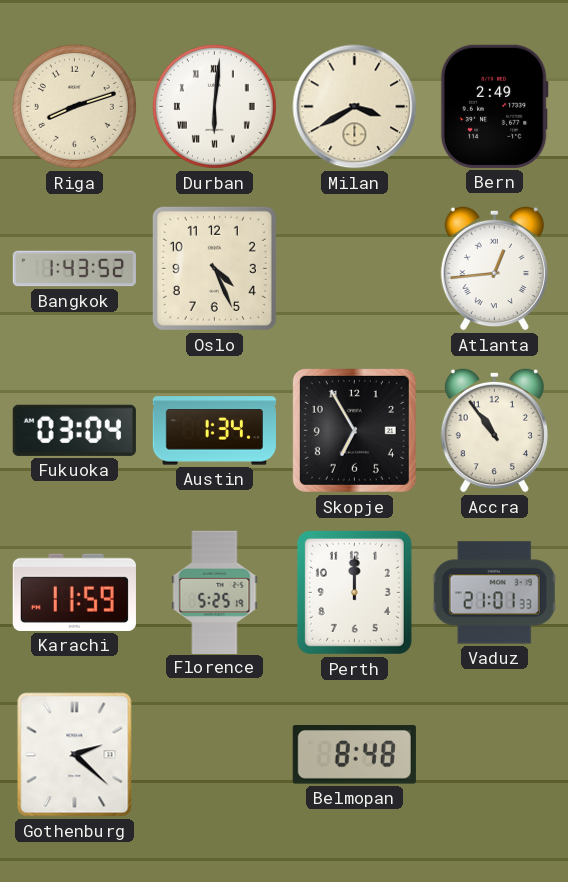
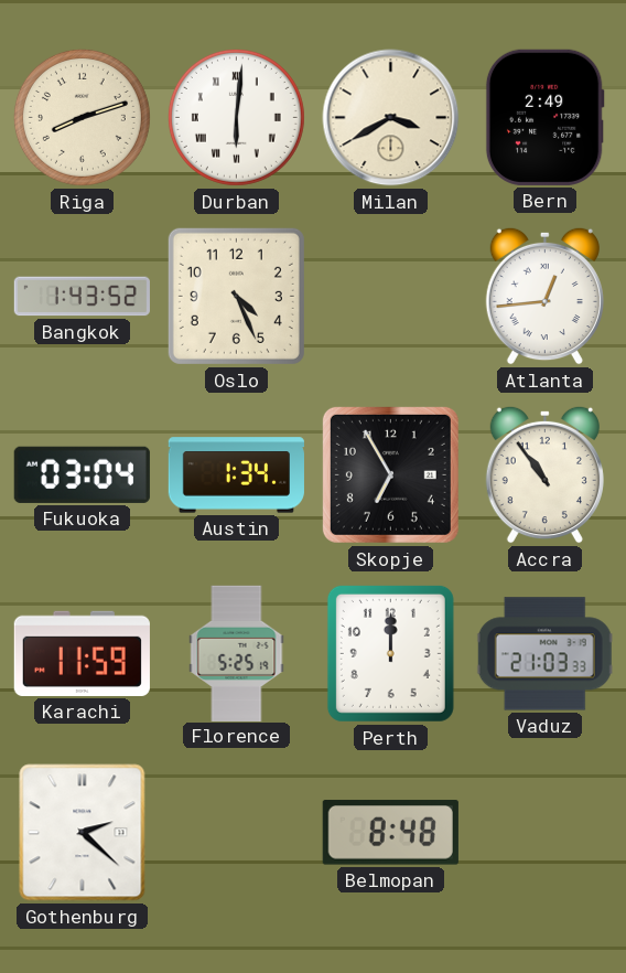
Vaduz: 21:01 -> 21:03 (544, 654)
